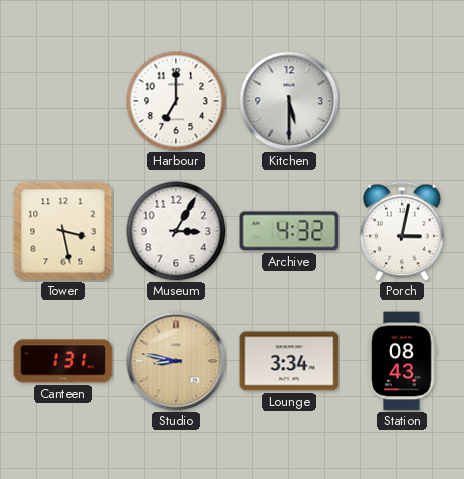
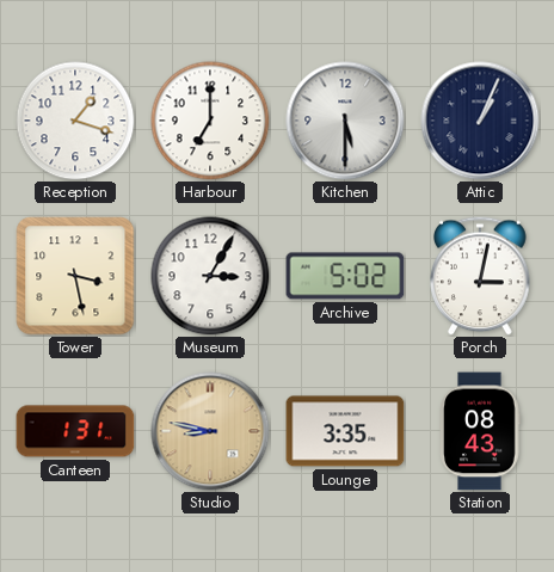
Reception: none -> 1:18 (75, 121)
Attic: none -> 1:04 (480, 121)
Archive: 4:32 -> 5:02 (345, 276)
Lounge: 3:34 -> 3:35 (345, 431)
